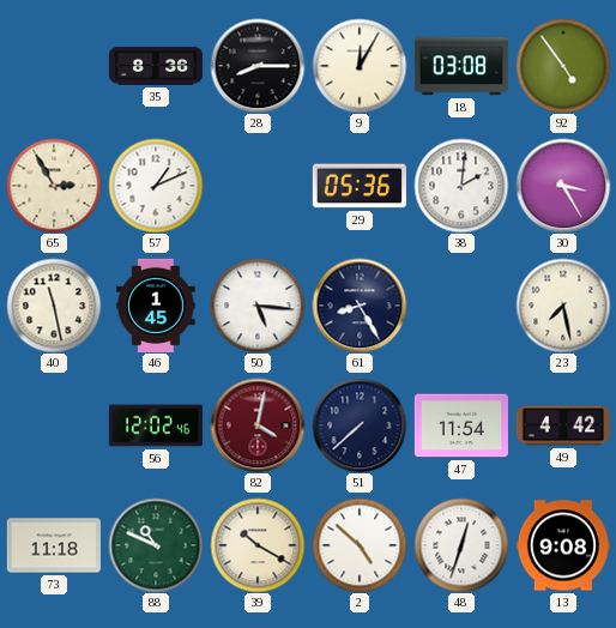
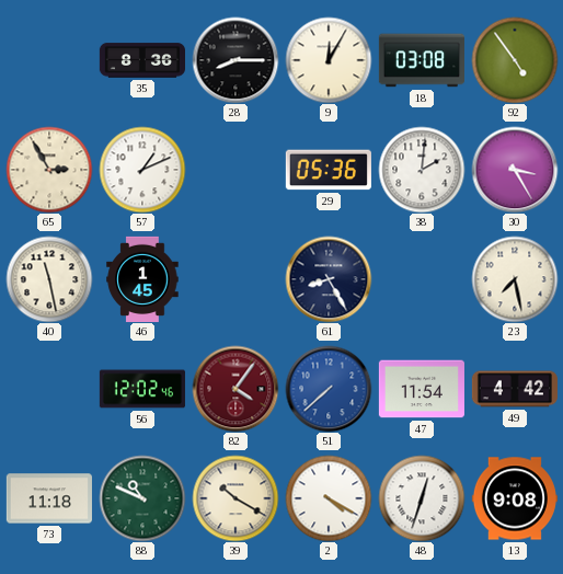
50: 5:16 -> none (258, 306)
82: 4:02 -> 4:06 (235, 389)
51 dial: navy -> blue (329, 389)
2: 4:52 -> 4:20 (329, 498)
